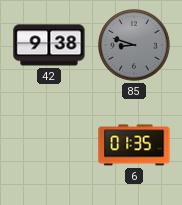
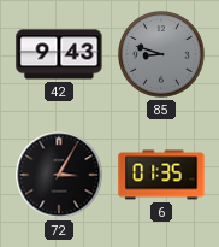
42: 9:38 -> 9:43 (59, 54)
72: none -> 3:05 (59, 175)
